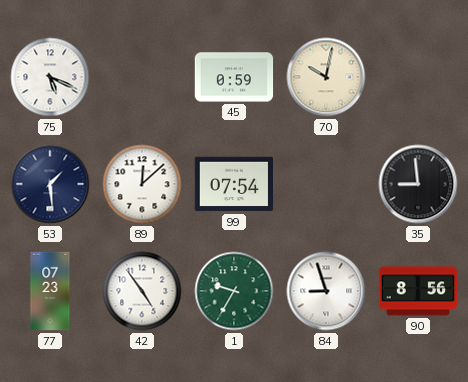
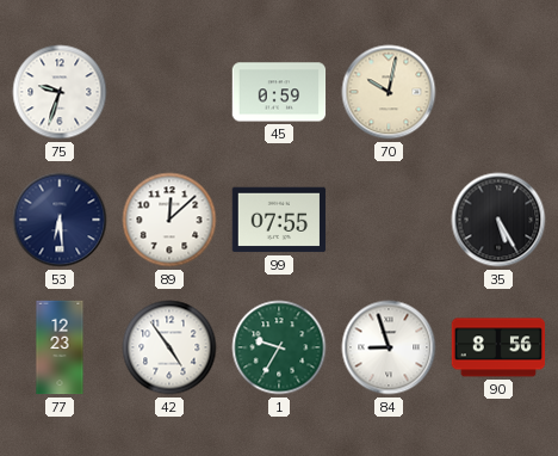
75: 5:19 -> 9:33 (60, 92)
53: 1:29 -> 6:29 (60, 220)
99: 07:54 -> 07:55 (279, 220)
35: 8:59 -> 5:25 (498, 220)
77: 07:23 -> 12:23 (60, 347)
